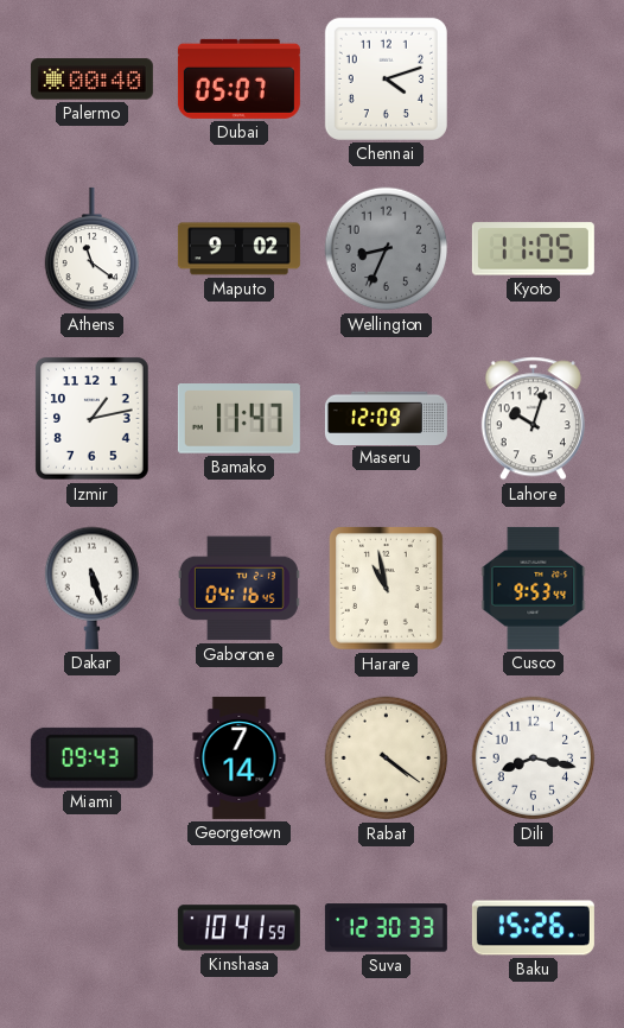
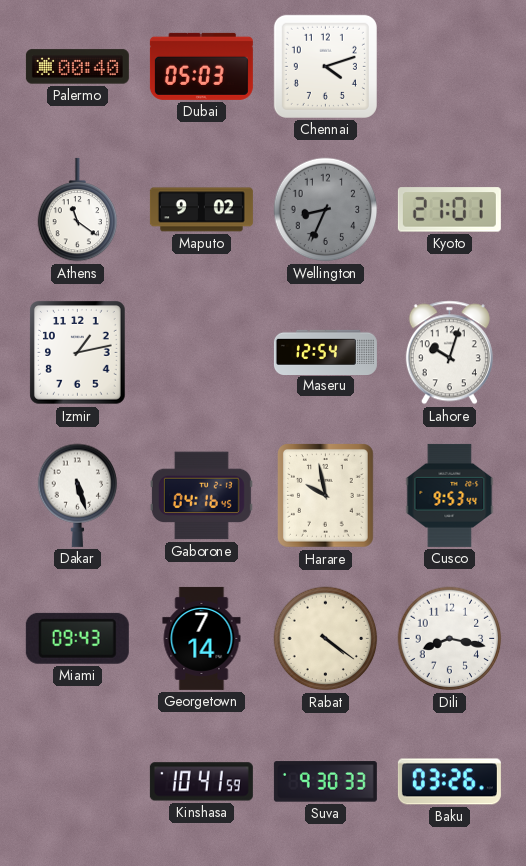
Dubai: 05:07 -> 05:03 (201, 66)
Kyoto: 11:05 -> 21:01 (449, 210)
Bamako: 11:47 -> none (238, 419)
Maseru: 12:09 -> 12:54 (325, 352)
Harare: 10:58 -> 9:58 (326, 496)
Suva: 12:30 -> 9:30 (325, 782)
Baku: 15:26 -> 03:26 (449, 782)
